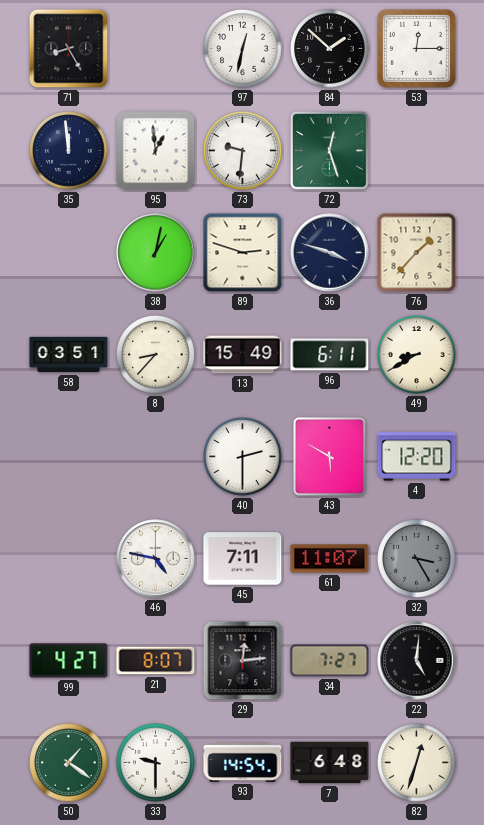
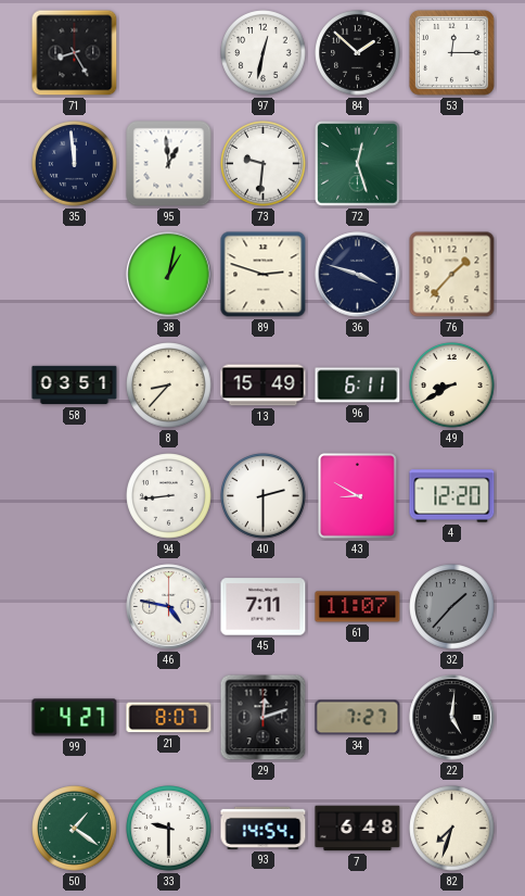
94: none -> 8:44 (169, 496)
43: 5:50 -> 8:50 (358, 496)
32: 3:25 -> 1:37 (452, 607)
29: 12:14 -> 12:12 (264, 718)
82: 12:33 -> 7:33 (452, 829)
